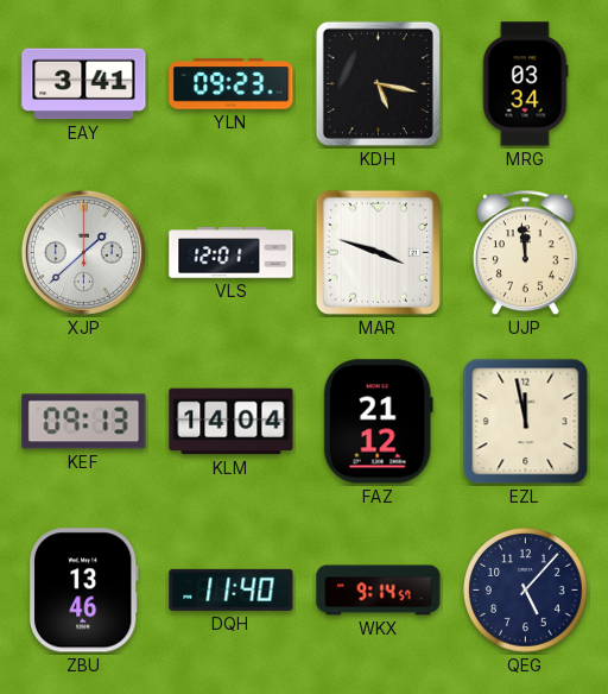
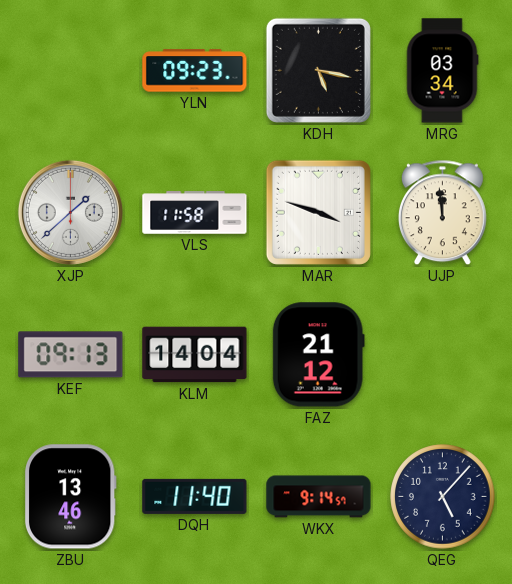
EAY: 3:41 -> none (84, 84)
VLS: 12:01 -> 11:58 (195, 213)
EZL: 11:58 -> none (526, 422)
